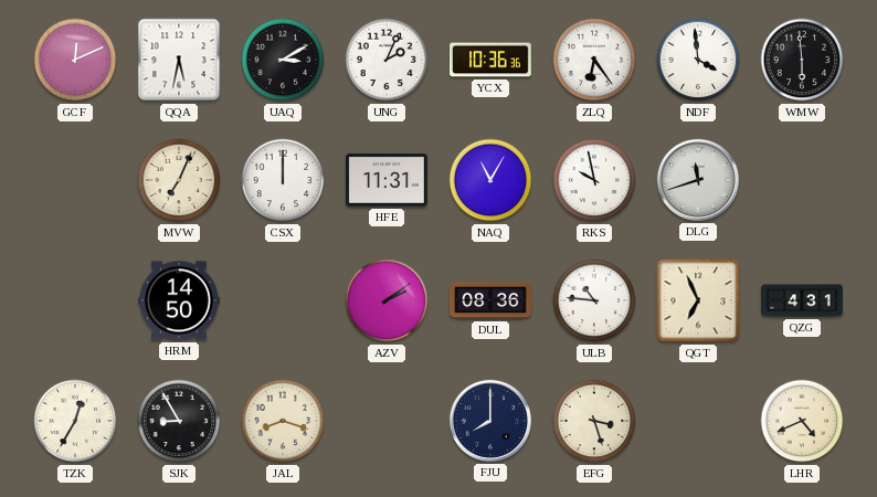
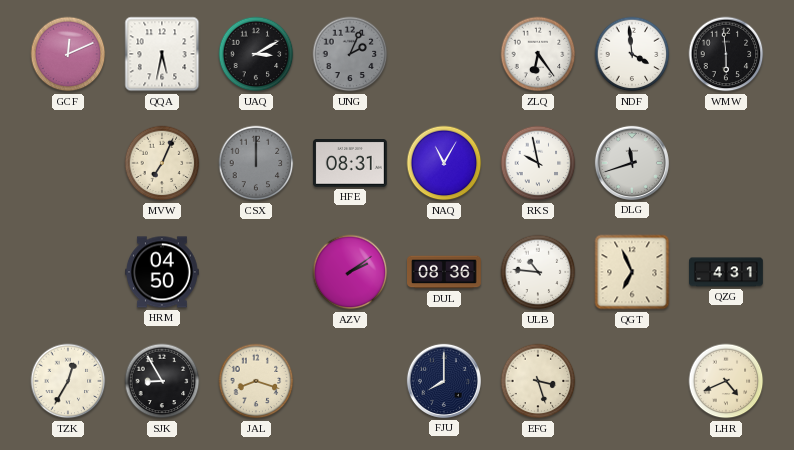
UNG dial: white -> grey (350, 54)
YCX: 10:36 -> none (492, 60)
CSX dial: white -> grey (256, 163)
HFE: 11:31 -> 08:31 (350, 164)
HRM: 14:50 -> 04:50 (163, 272)
